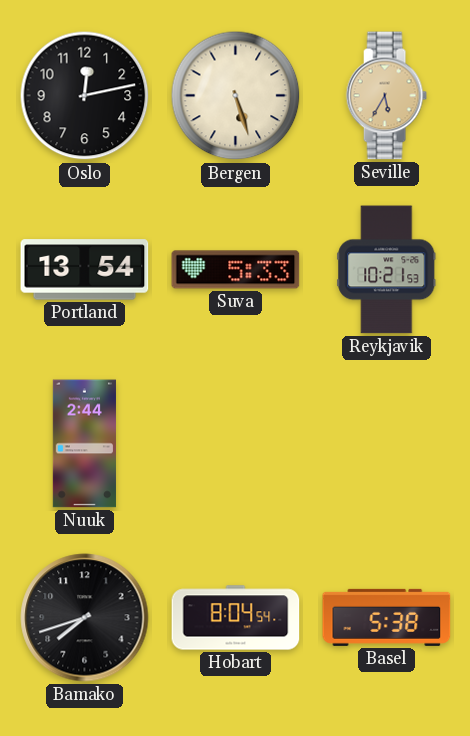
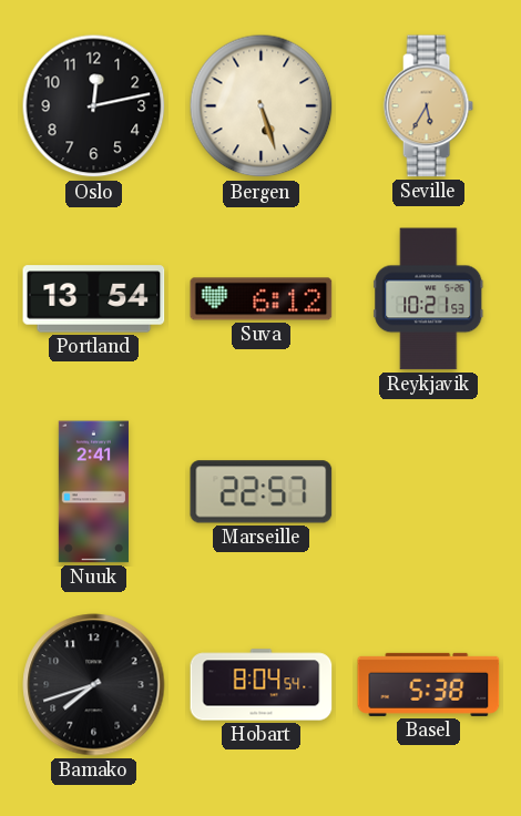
Suva: 5:33 -> 6:12 (262, 299)
Nuuk: 2:44 -> 2:41 (93, 492)
Marseille: none -> 22:57 (262, 492)
